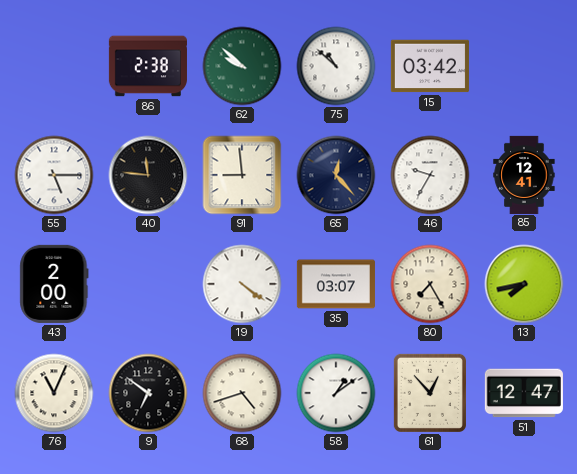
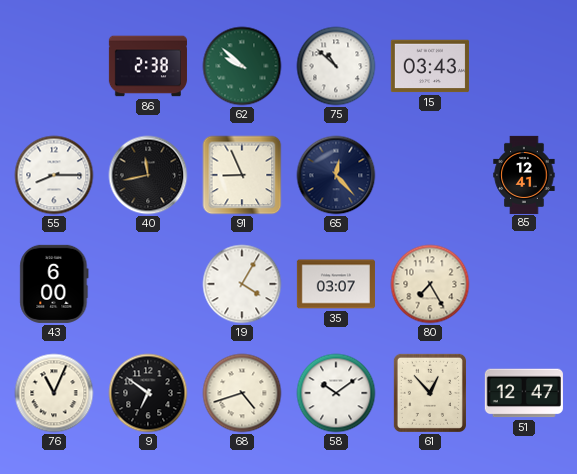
15: 03:42 -> 03:43 (430, 66)
55: 5:15 -> 8:15 (54, 175)
40: 11:46 -> 11:43 (148, 175)
91: 8:59 -> 8:56 (242, 175)
46: 9:35 -> none (430, 175)
43: 2:00 -> 6:00 (54, 284)
19: 4:21 -> 4:05 (242, 284)
13: 7:43 -> none (524, 284)
58: 1:09 -> 10:09 (336, 393)
